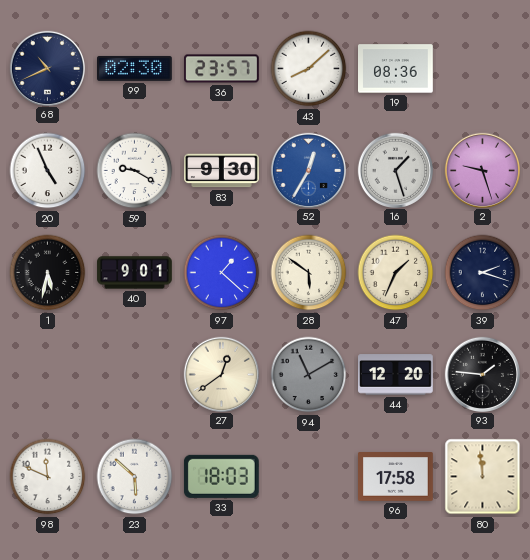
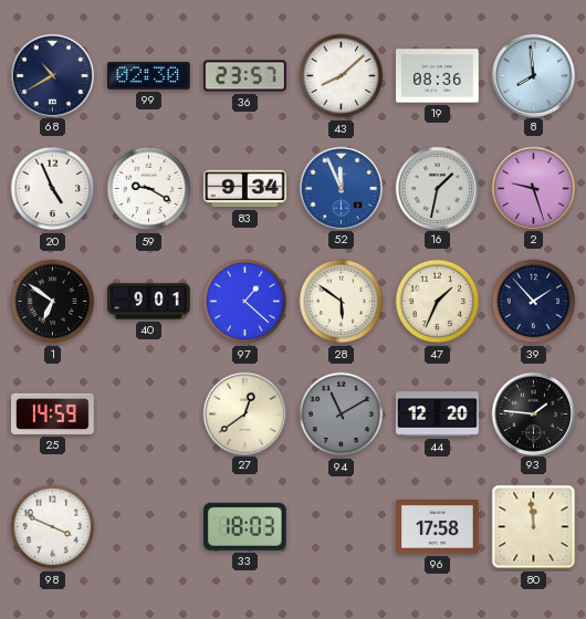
68: 10:41 -> 10:40 (52, 75)
8: none -> 7:59 (533, 75)
83: 9:30 -> 9:34 (245, 189)
52: 12:35 -> 11:56 (341, 188)
16: 1:27 -> 1:32 (437, 188)
1: 5:32 -> 6:51 (53, 302)
39: 2:18 -> 1:53 (534, 302)
25: none -> 14:59 (53, 413)
98: 11:49 -> 3:49 (53, 527)
23: 5:52 -> none (135, 477)
